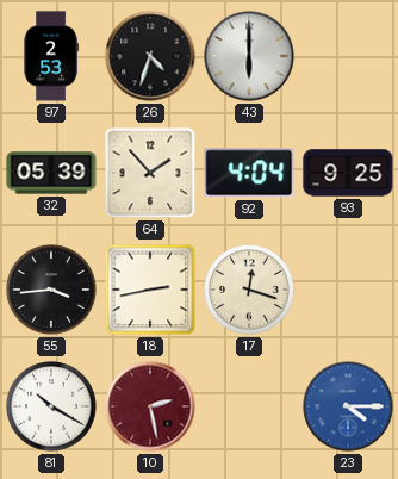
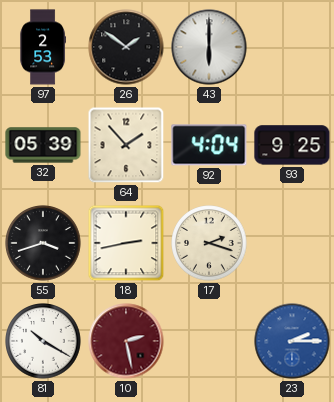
26: 4:33 -> 1:51 (126, 47)
55: 3:44 -> 3:42 (43, 243)
17: 12:18 -> 2:18 (209, 243)
23: 4:15 -> 2:15 (292, 341)
